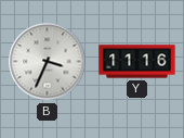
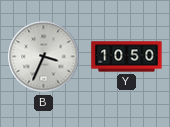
Y: 11:16 -> 10:50 (127, 57)
